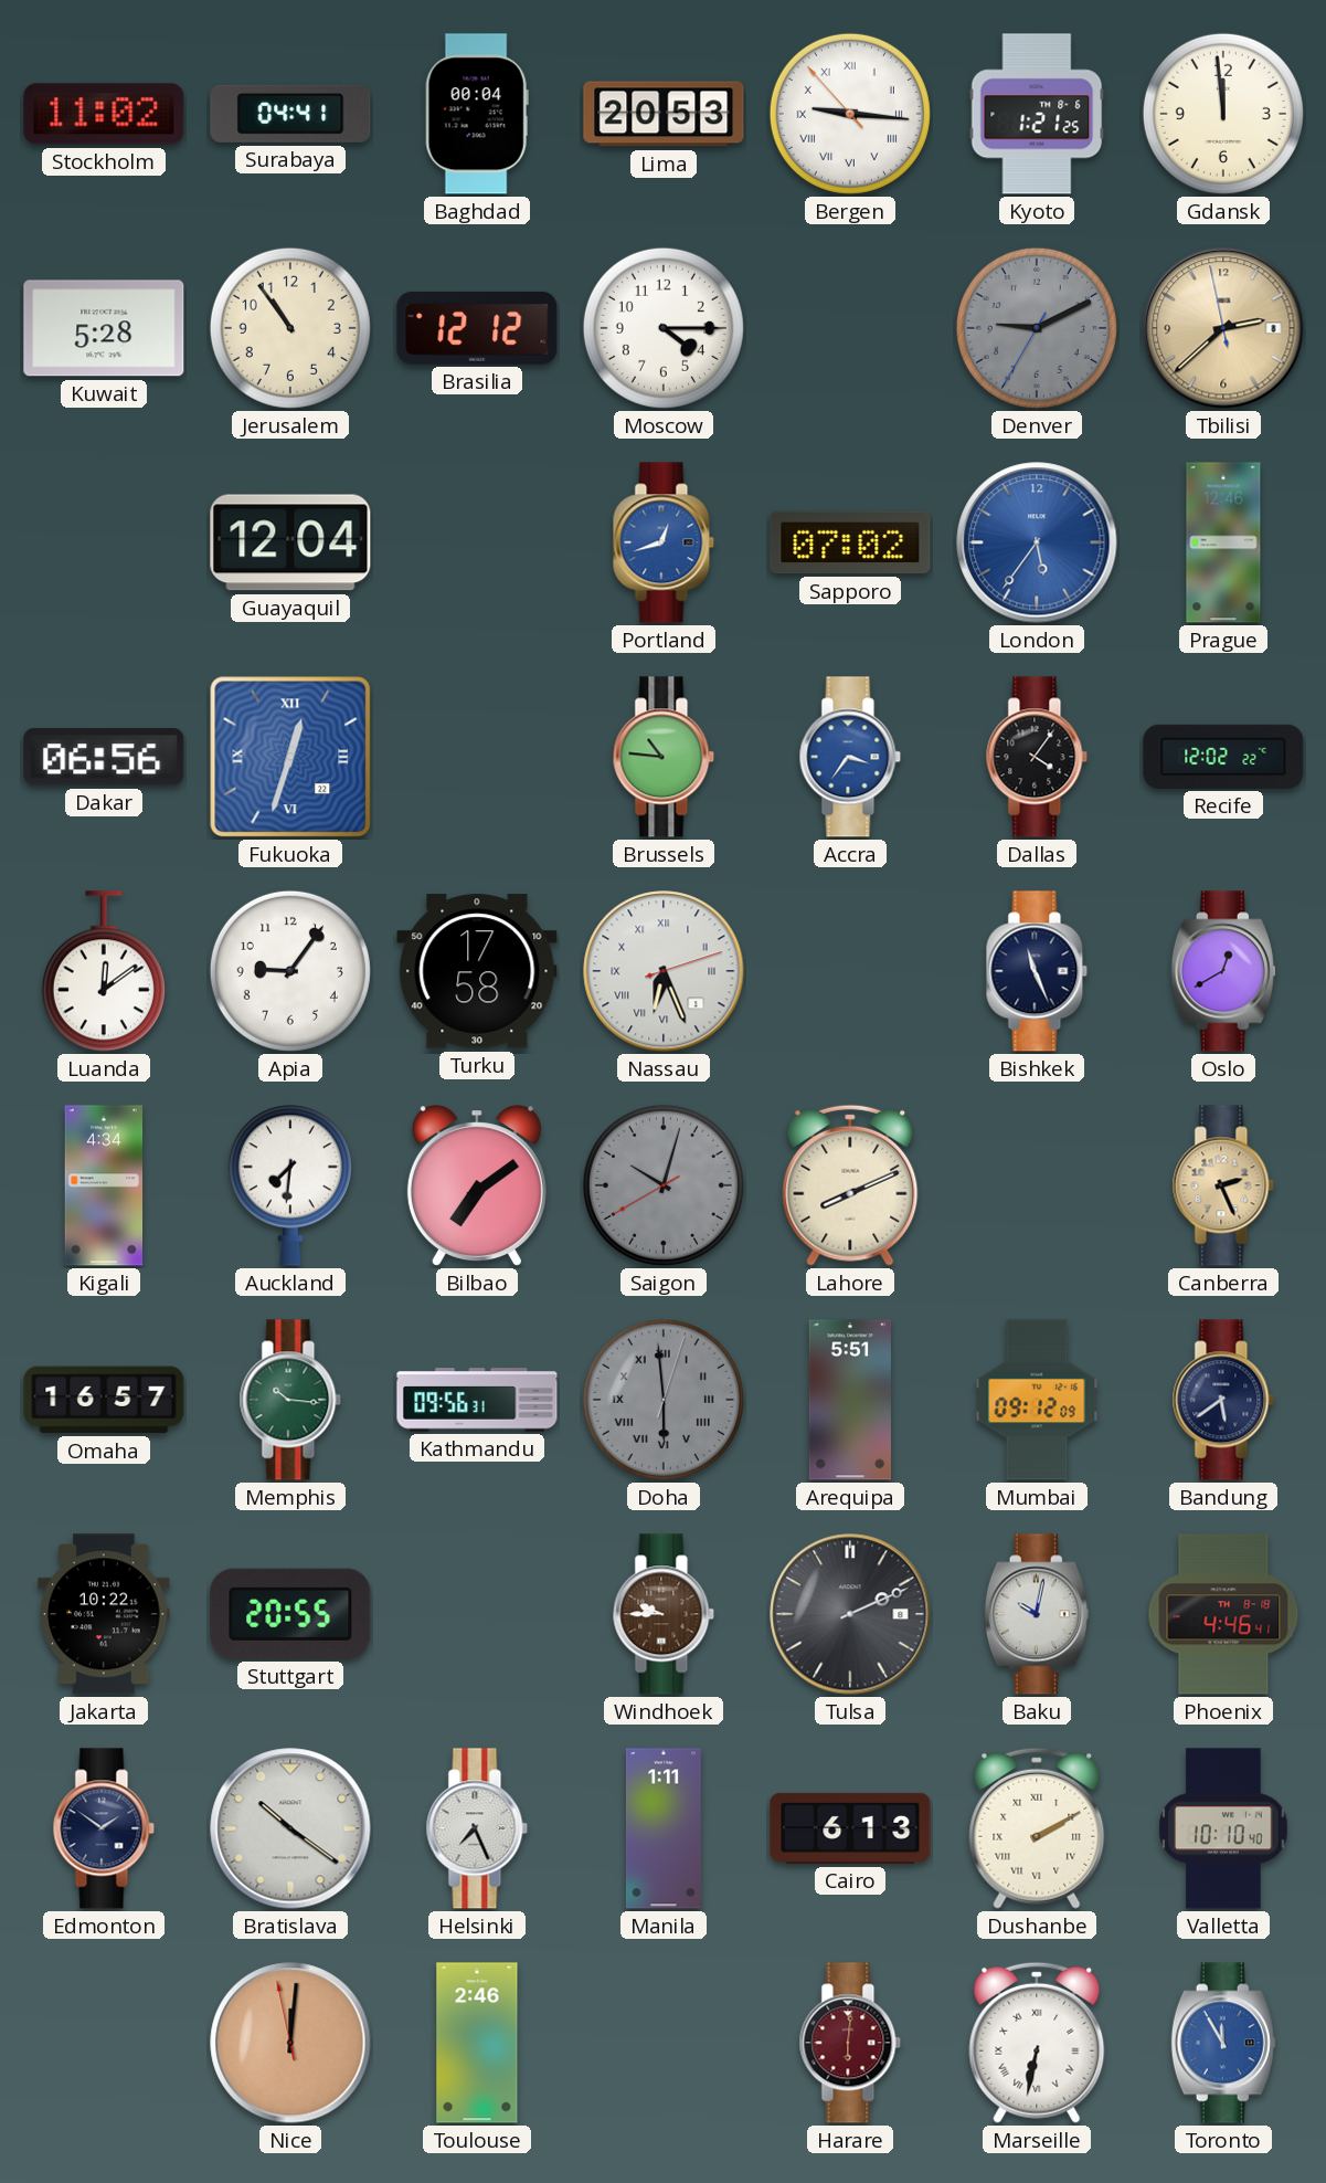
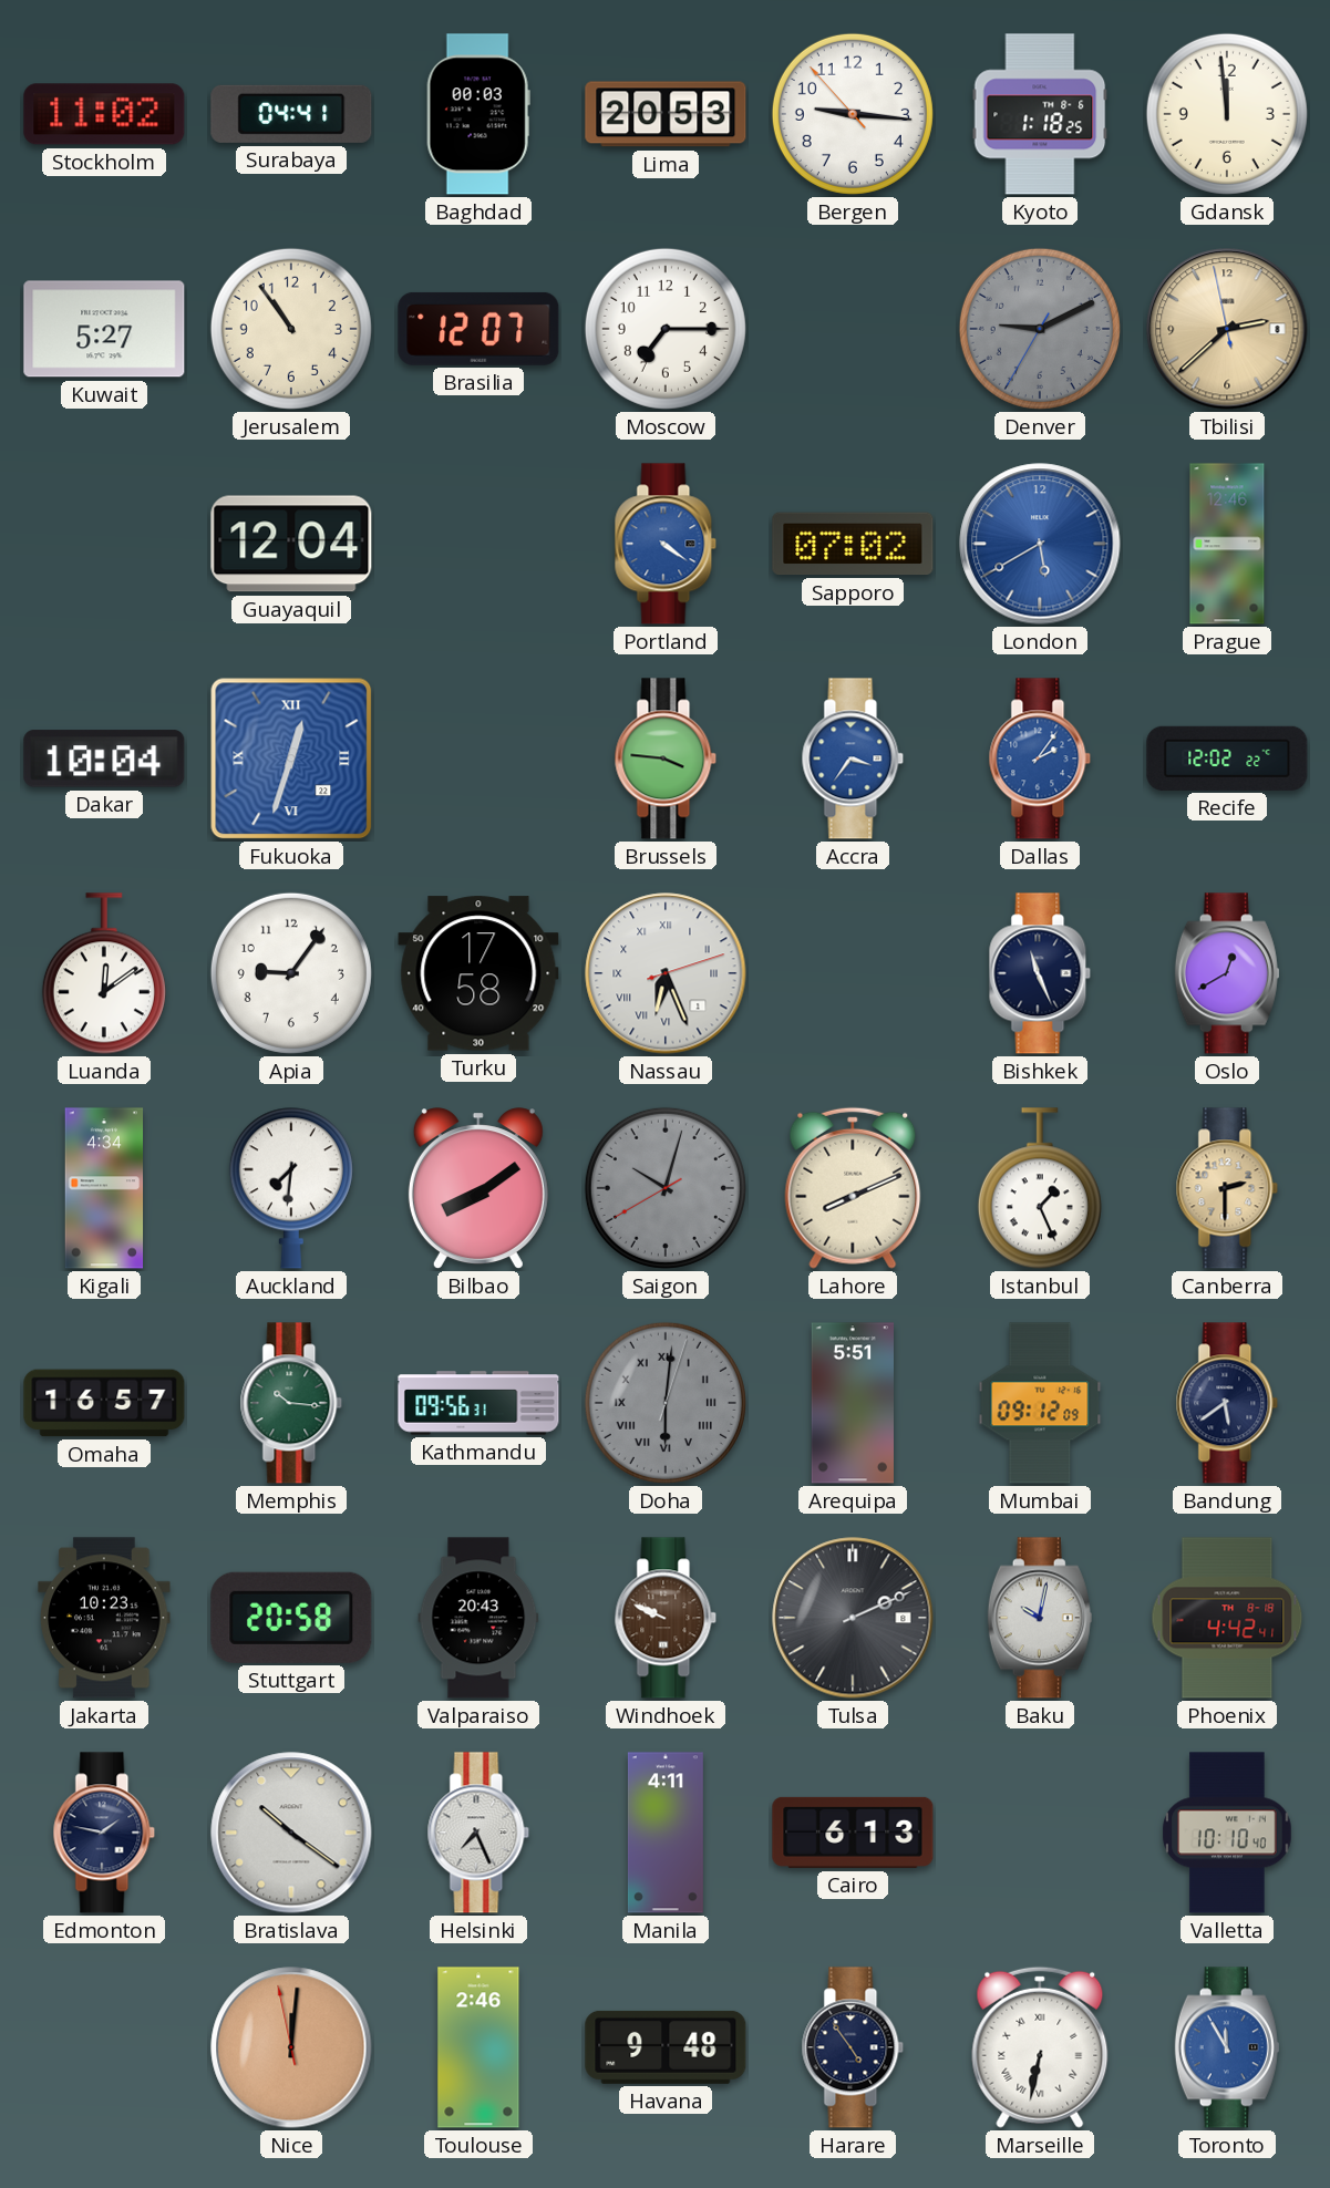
Baghdad: 00:04 -> 00:03 (478, 114)
Bergen numerals: Roman -> Arabic (853, 114)
Kyoto: 1:21 -> 1:18 (1040, 114)
Kuwait: 5:28 -> 5:27 (104, 329)
Brasilia: 12:12 -> 12:07 (478, 329)
Moscow: 4:15 -> 7:15 (666, 329)
Portland: 12:42 -> 4:21 (666, 544)
London: 5:36 -> 5:40 (1040, 544)
Dakar: 06:56 -> 10:04 (104, 758)
Brussels: 10:46 -> 3:46 (666, 758)
Dallas: 4:06 -> 2:06 (1040, 758)
Dallas dial: black -> blue (1040, 758)
Bilbao: 7:09 -> 8:09 (478, 1189)
Istanbul: none -> 1:26 (1040, 1188)
Canberra: 2:26 -> 2:30 (1227, 1188)
Doha: 5:59 -> 6:01 (666, 1403)
Jakarta: 10:22 -> 10:23 (104, 1618)
Stuttgart: 20:55 -> 20:58 (291, 1618)
Valparaiso: none -> 20:43 (478, 1618)
Windhoek: 9:45 -> 9:49 (666, 1618)
Phoenix: 4:46 -> 4:42 (1227, 1618)
Edmonton: 1:51 -> 1:47 (104, 1833)
Manila: 1:11 -> 4:11 (666, 1833)
Dushanbe: 2:10 -> none (1037, 1828)
Havana: none -> 9:48 (666, 2047)
Harare: 6:01 -> 4:54 (853, 2047)
Harare dial: burgundy -> navy (853, 2047)
